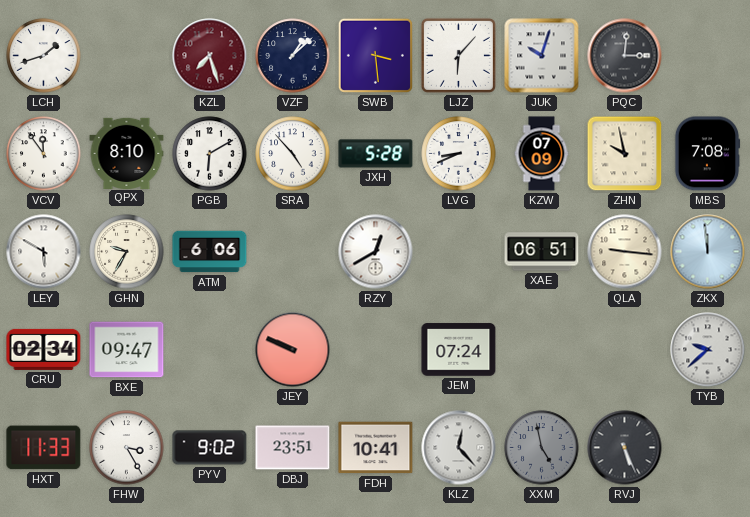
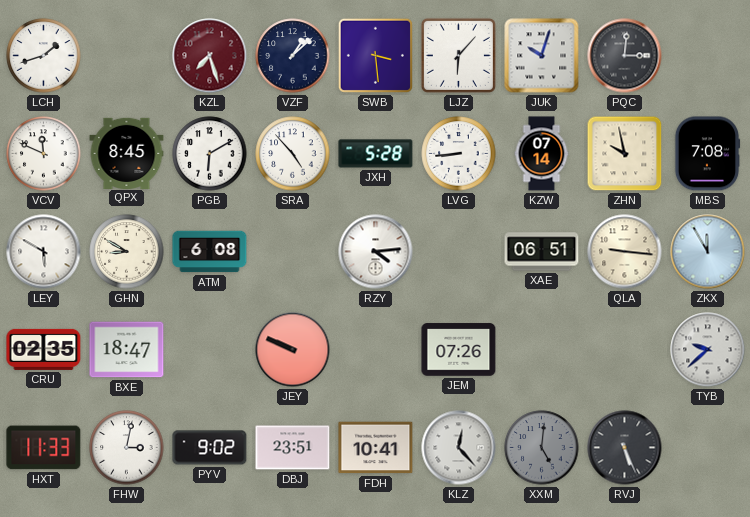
VCV: 11:54 -> 11:49 (44, 154)
QPX: 8:10 -> 8:45 (127, 153)
LVG: 8:41 -> 8:44 (459, 154)
KZW: 07:09 -> 07:14 (542, 154)
GHN: 9:35 -> 8:50 (127, 252)
ATM: 6:06 -> 6:08 (210, 252)
RZY: 12:40 -> 4:14 (376, 252)
ZKX: 11:59 -> 11:55 (708, 252)
CRU: 02:34 -> 02:35 (44, 349)
BXE: 09:47 -> 18:47 (127, 350)
JEM: 07:24 -> 07:26 (459, 350)
FHW: 3:25 -> 3:02 (127, 448)
XXM: 4:58 -> 5:01 (542, 448)
